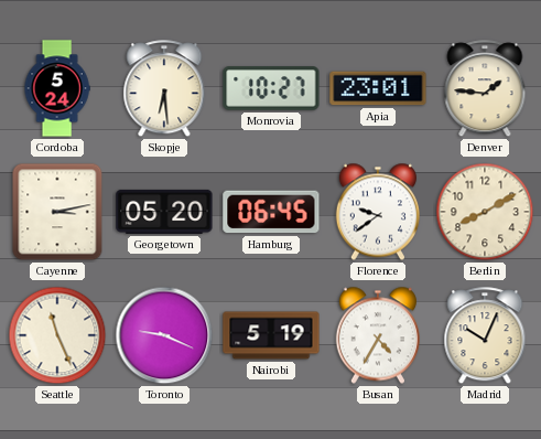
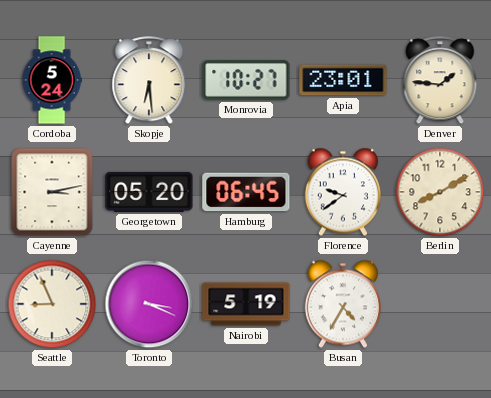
Seattle: 11:26 -> 8:56 (52, 304)
Toronto: 9:19 -> 3:19 (149, 304)
Madrid: 10:04 -> none (485, 336)
